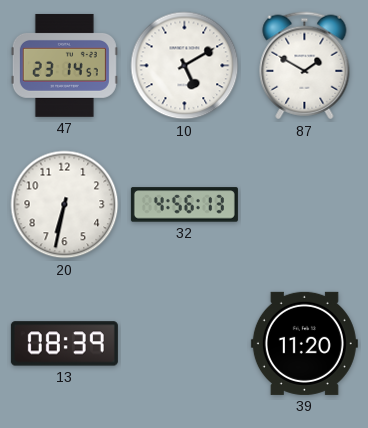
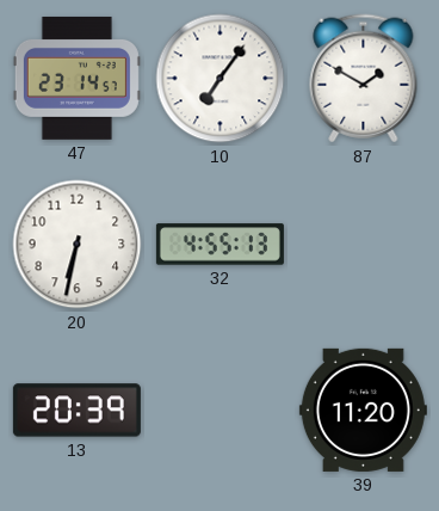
10: 5:10 -> 7:06 (221, 79)
32: 4:56 -> 4:55 (219, 245)
13: 08:39 -> 20:39 (76, 411)
